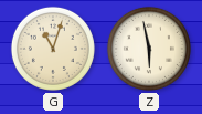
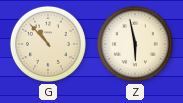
G: 11:03 -> 10:53 (48, 44)
